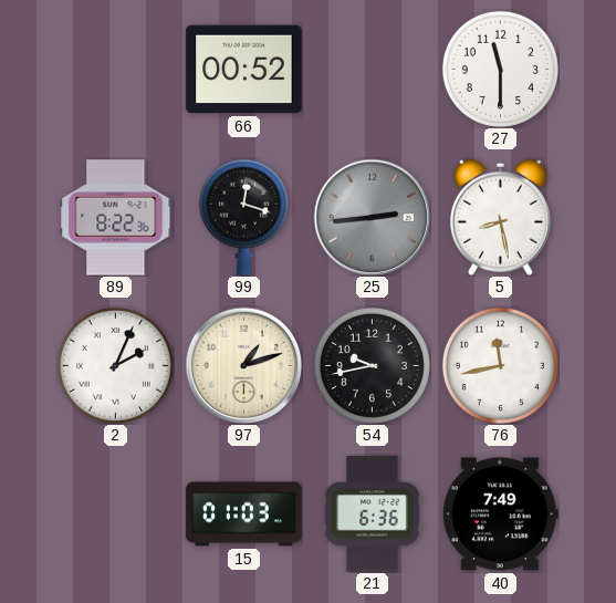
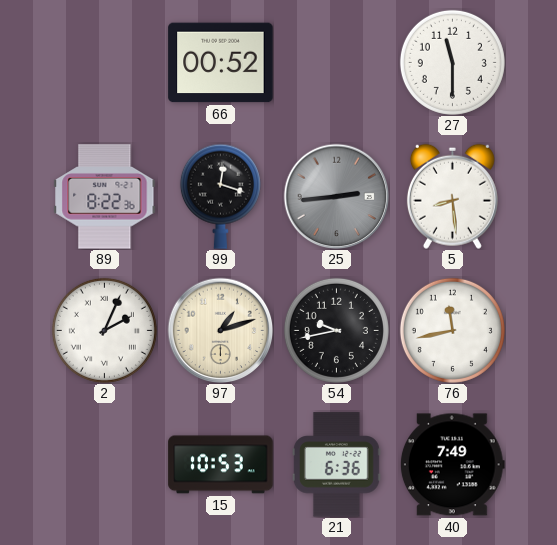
5: 8:28 -> 8:29 (452, 196)
15: 01:03 -> 10:53 (221, 465)
